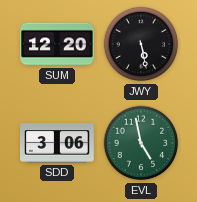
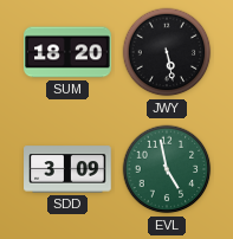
SUM: 12:20 -> 18:20 (67, 52)
SDD: 3:06 -> 3:09 (67, 169)
